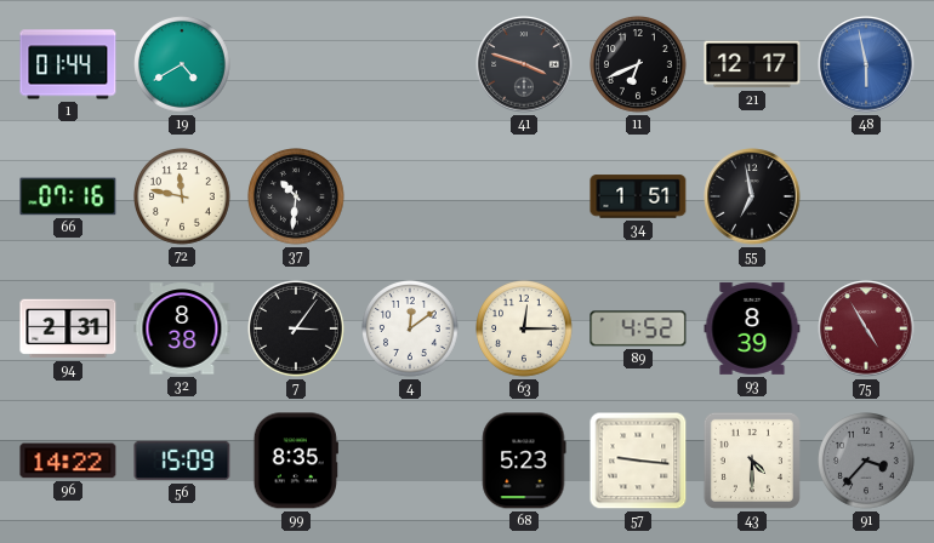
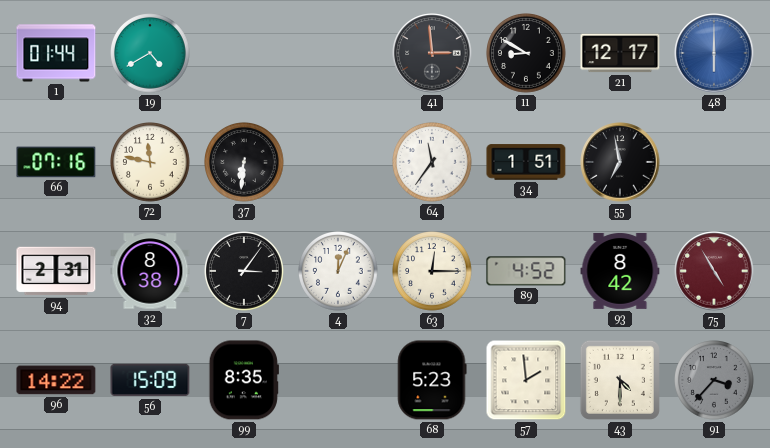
41: 3:48 -> 2:59 (432, 53)
11: 6:41 -> 8:50 (526, 53)
48: 5:58 -> 6:00 (714, 53)
37: 10:31 -> 6:31 (244, 162)
64: none -> 11:36 (432, 162)
4: 12:09 -> 12:04 (338, 271)
93: 8:39 -> 8:42 (620, 271)
57: 9:16 -> 1:59 (526, 380)
